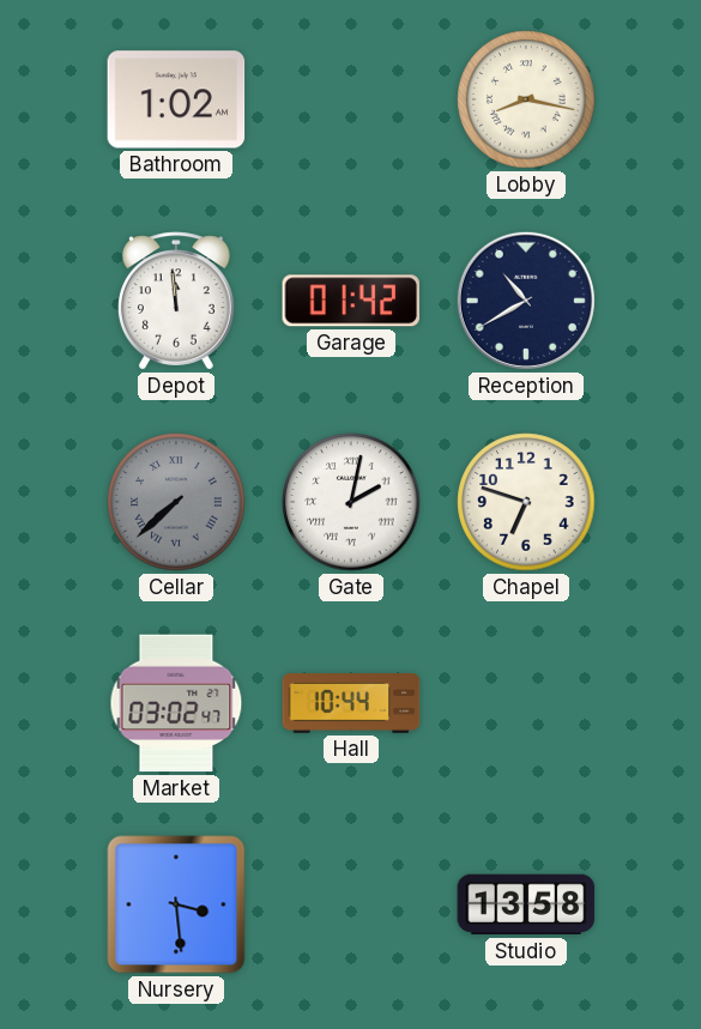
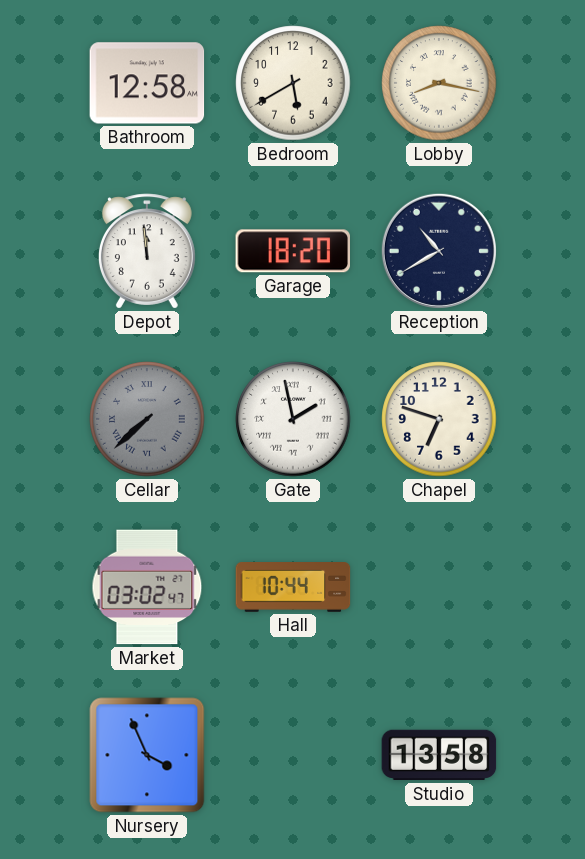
Bathroom: 1:02 -> 12:58 (147, 83)
Bedroom: none -> 5:40 (293, 83)
Garage: 01:42 -> 18:20 (293, 251)
Gate: 2:02 -> 1:58 (293, 419)
Nursery: 3:29 -> 3:56 (147, 755)
